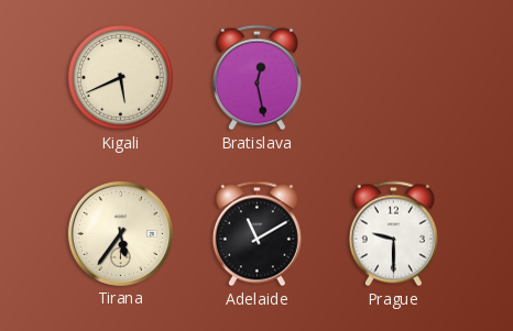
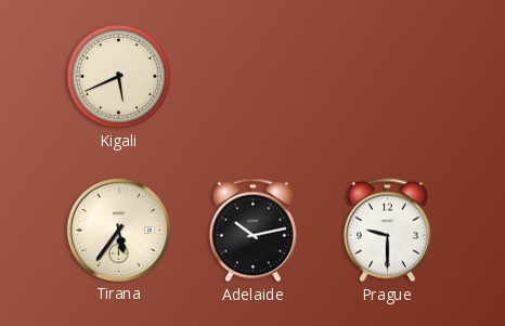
Bratislava: 12:28 -> none (256, 78)
Adelaide: 11:10 -> 10:13 (252, 231)
